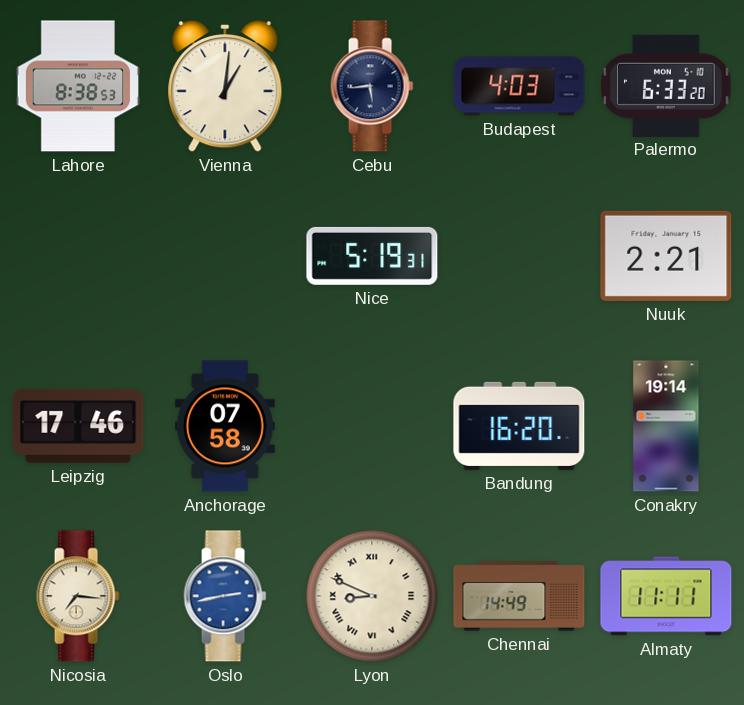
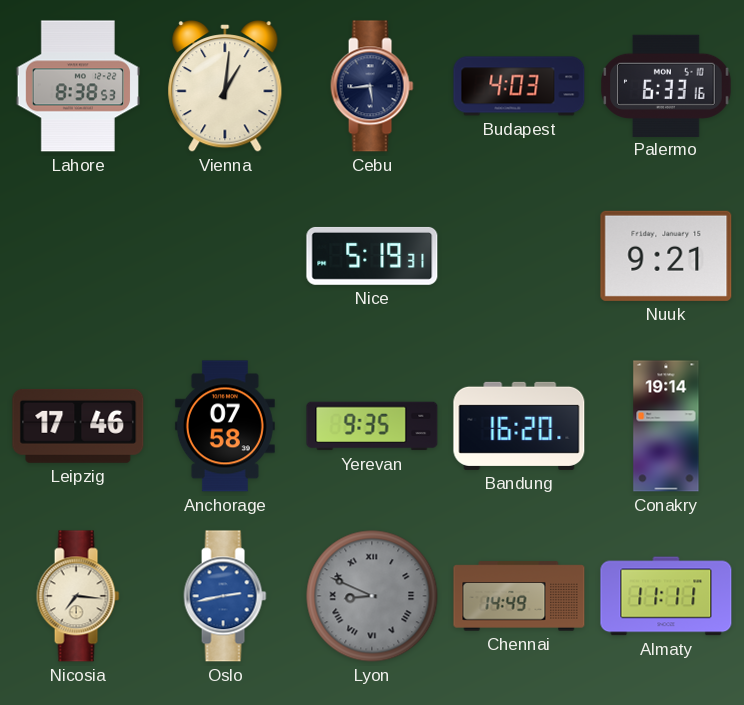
Palermo: 6:33:20 -> 6:33:16 (666, 85)
Nuuk: 2:21 -> 9:21 (666, 256)
Yerevan: none -> 9:35 (372, 426)
Lyon dial: cream -> grey (372, 596)
